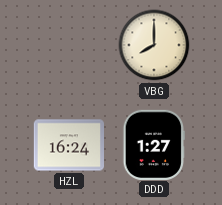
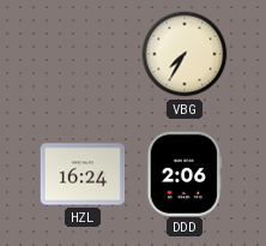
VBG: 8:00 -> 7:35 (185, 54)
DDD: 1:27 -> 2:06 (183, 173)
